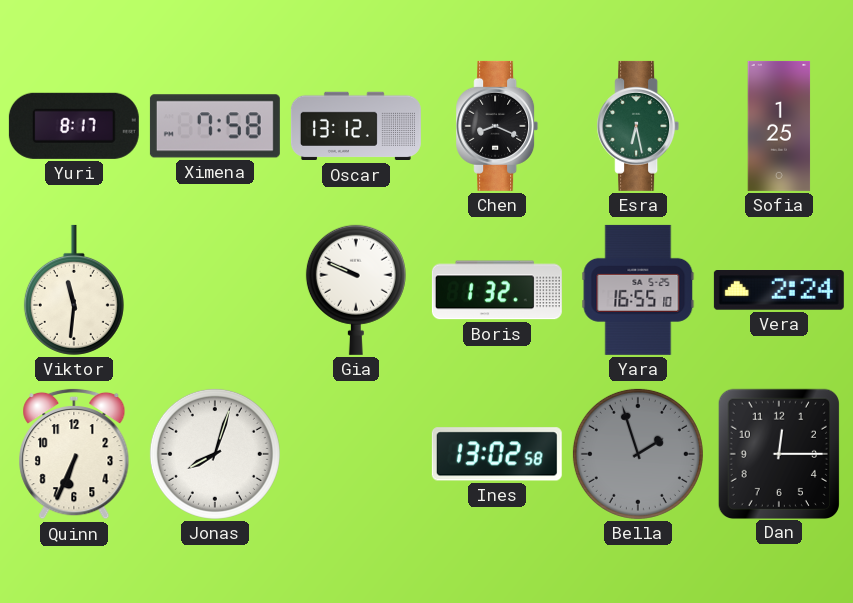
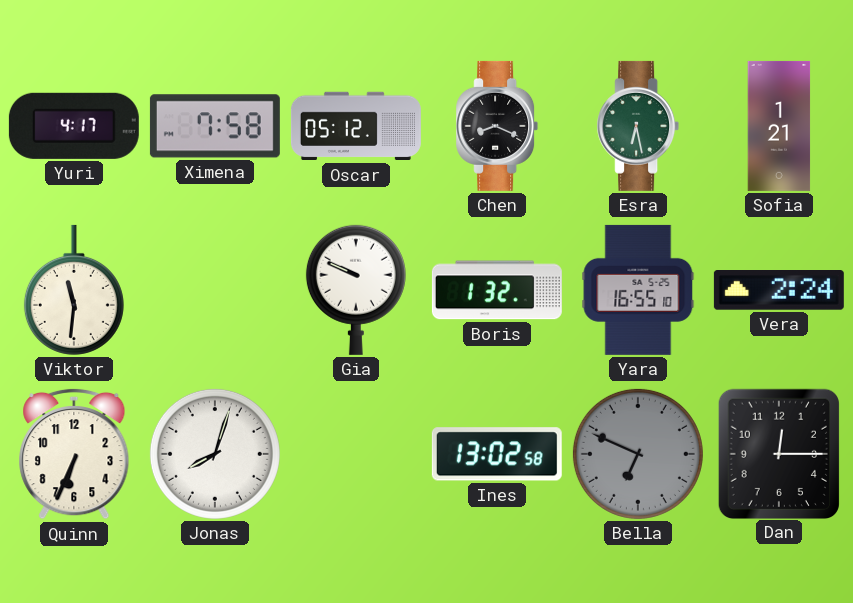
Yuri: 8:17 -> 4:17 (74, 126)
Oscar: 13:12 -> 05:12 (356, 126)
Sofia: 1:25 -> 1:21 (779, 126)
Bella: 1:57 -> 6:49 (638, 454)
